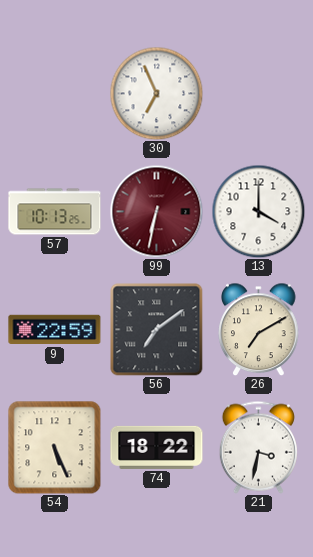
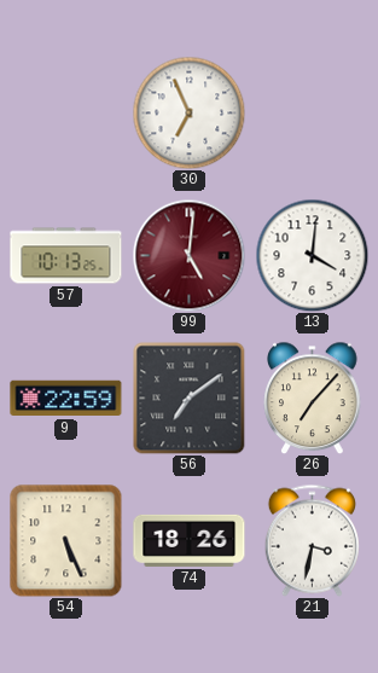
99: 6:32 -> 5:01 (188, 255)
13: 4:00 -> 4:01 (312, 255)
26: 7:10 -> 7:07 (313, 398)
74: 18:22 -> 18:26 (190, 540)
